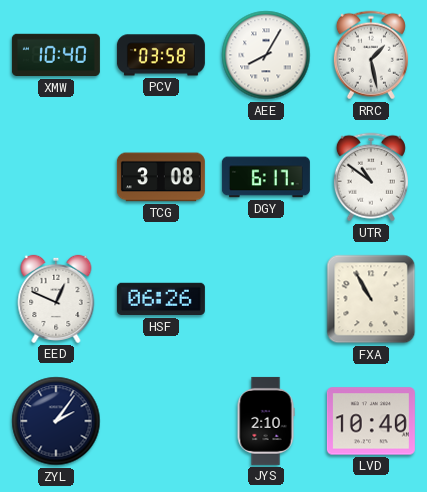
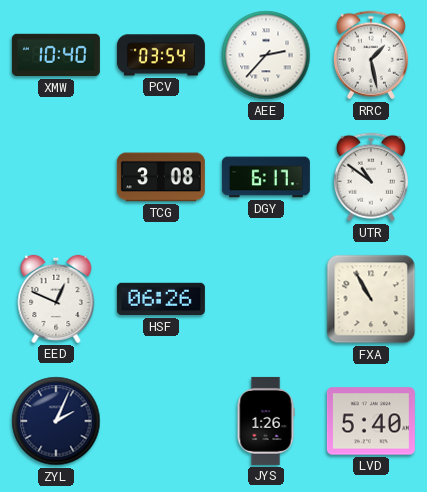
PCV: 03:58 -> 03:54 (161, 55)
AEE: 8:05 -> 2:37 (266, 55)
ZYL: 2:06 -> 2:04 (56, 421)
JYS: 2:10 -> 1:26 (266, 421)
LVD: 10:40 -> 5:40 (371, 421)
